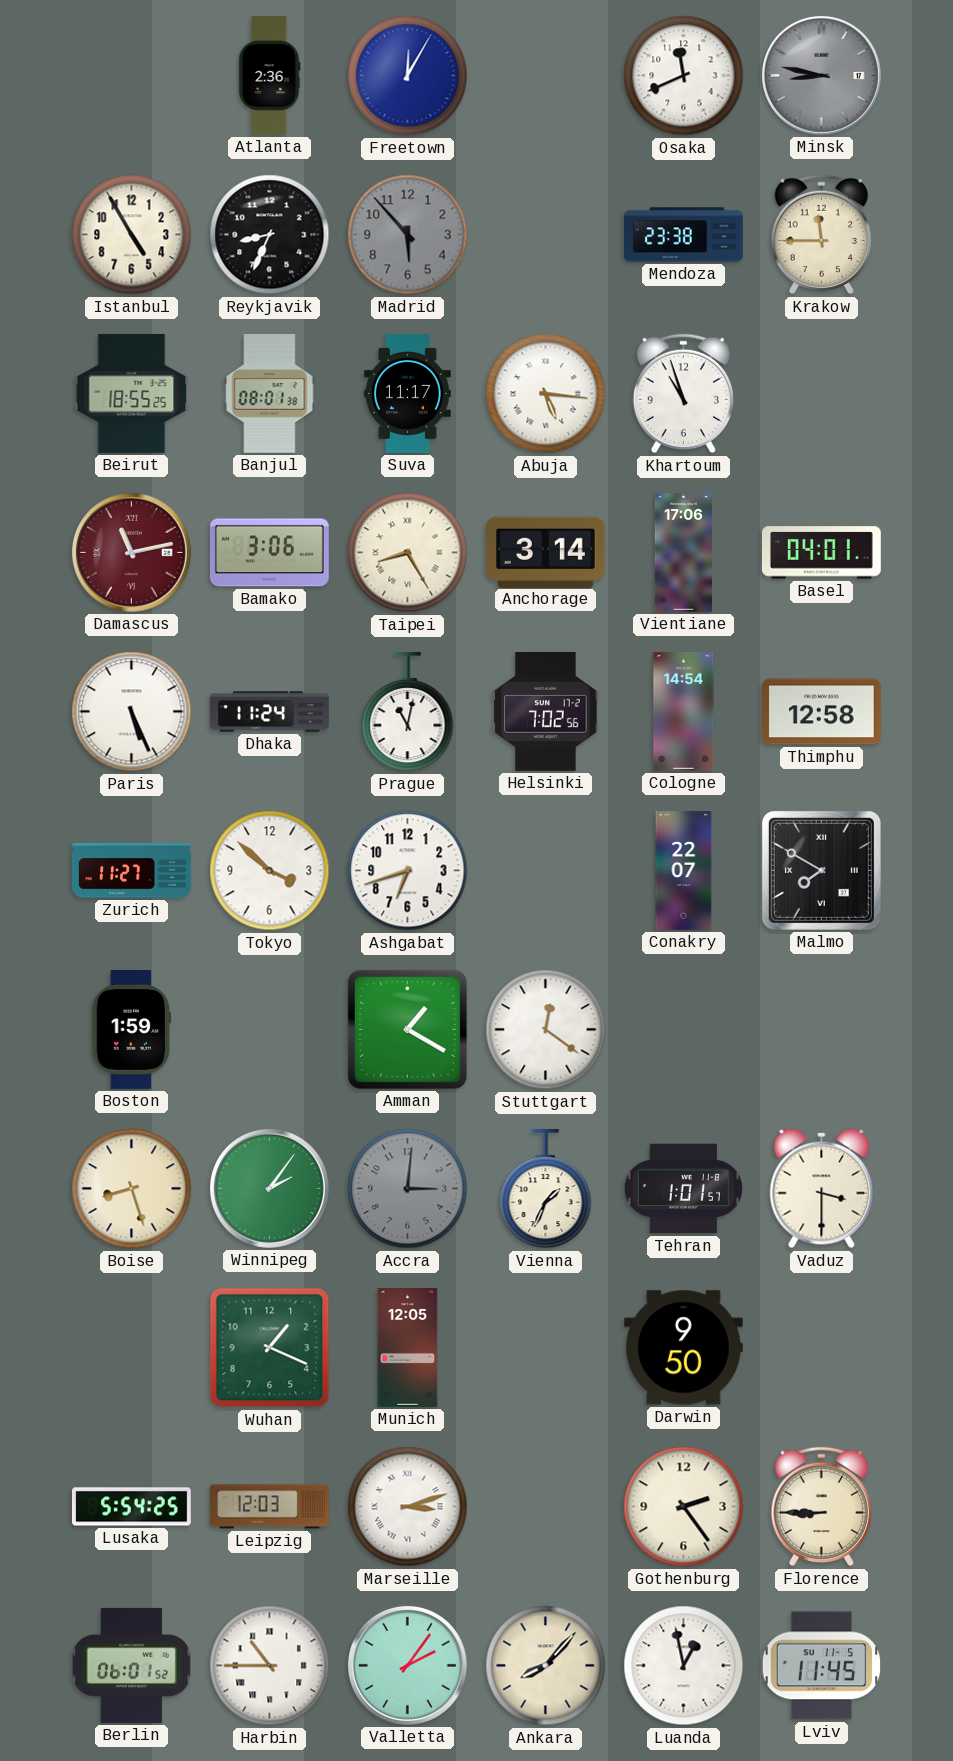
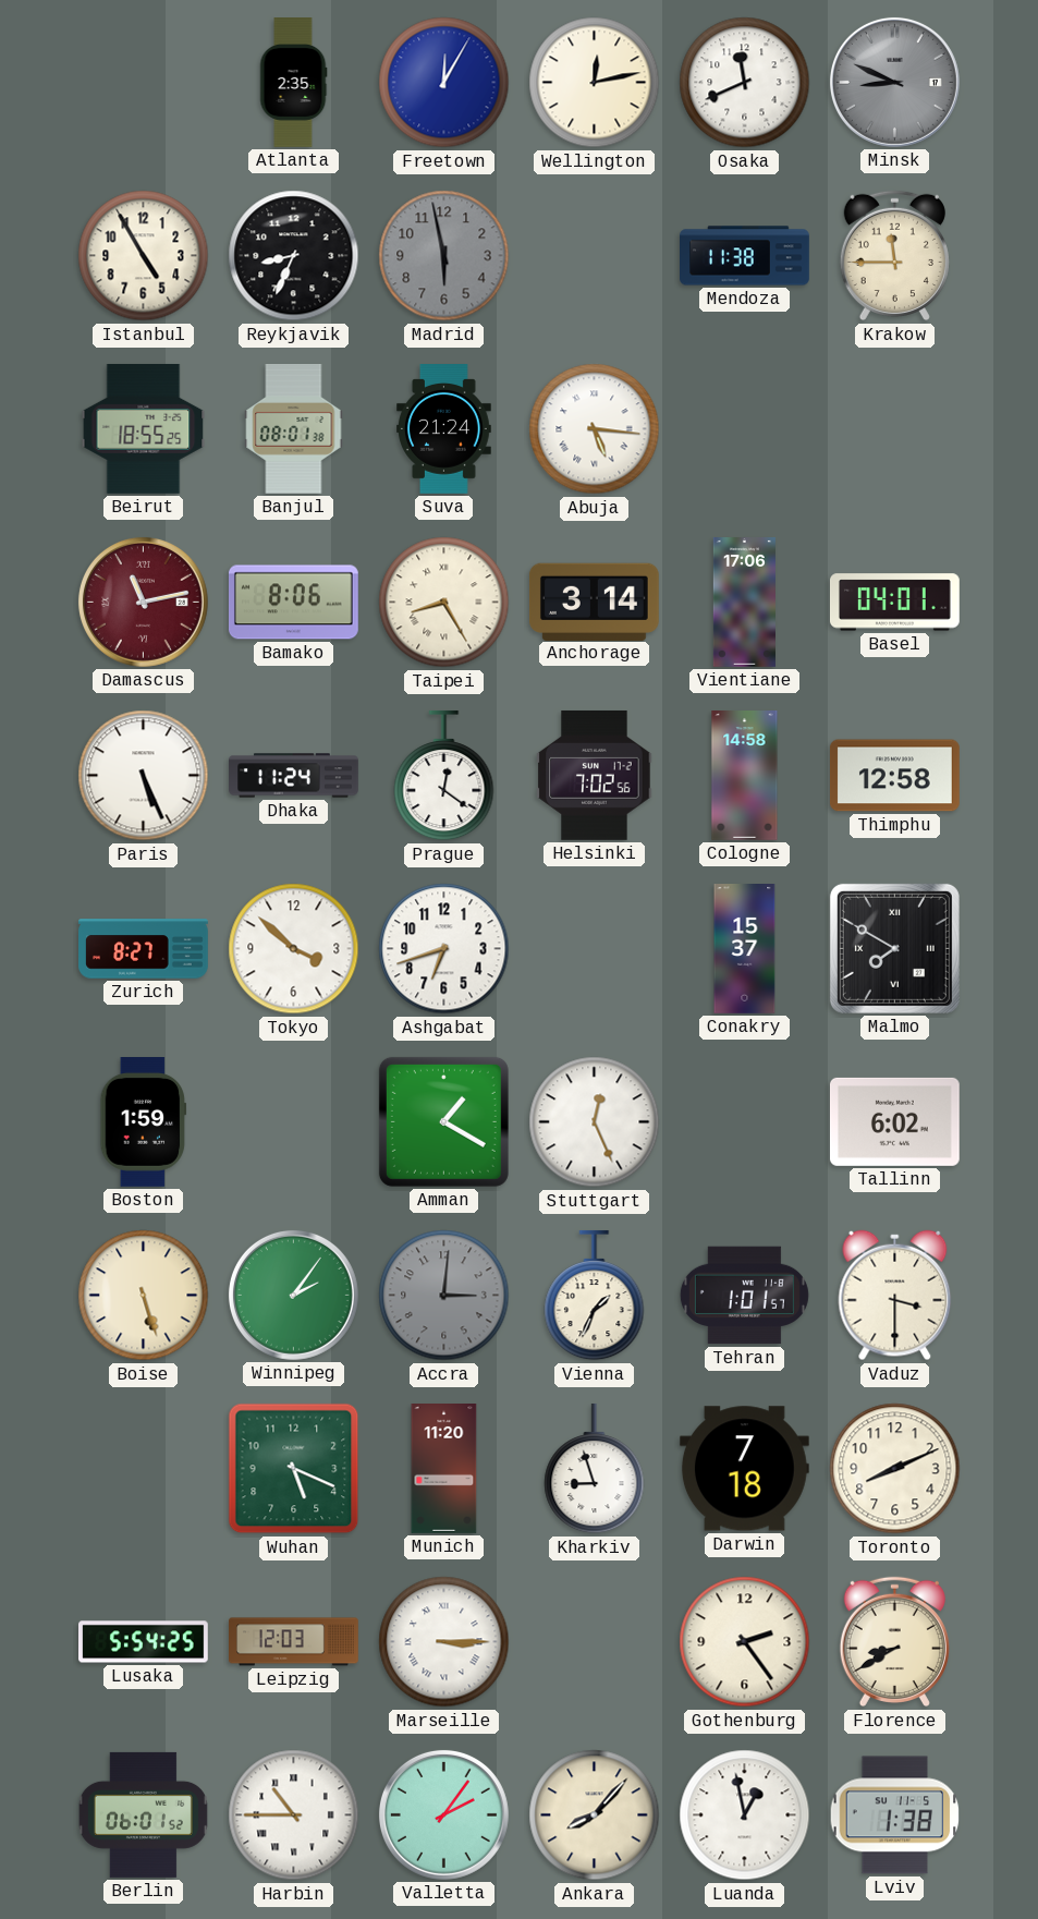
Atlanta: 2:36 -> 2:35 (293, 83)
Wellington: none -> 12:13 (595, 83)
Minsk: 8:47 -> 8:49 (894, 82)
Madrid: 5:53 -> 5:58 (444, 256)
Mendoza: 23:38 -> 11:38 (745, 256)
Suva: 11:17 -> 21:24 (444, 429)
Khartoum: 10:57 -> none (683, 394)
Bamako: 3:06 -> 8:06 (293, 603)
Prague: 11:02 -> 12:21 (444, 776)
Cologne: 14:54 -> 14:58 (745, 776)
Zurich: 11:27 -> 8:27 (144, 949)
Conakry: 22:07 -> 15:37 (745, 949)
Stuttgart: 12:21 -> 12:26 (595, 1122)
Tallinn: none -> 6:02 (894, 1121)
Boise: 8:27 -> 5:27 (144, 1296)
Wuhan: 1:19 -> 5:19 (294, 1469)
Munich: 12:05 -> 11:20 (444, 1469)
Kharkiv: none -> 8:57 (595, 1469)
Darwin: 9:50 -> 7:18 (744, 1469)
Toronto: none -> 8:11 (895, 1469)
Marseille: 3:12 -> 3:15 (444, 1642)
Florence: 8:45 -> 8:40 (894, 1642)
Lviv: 11:45 -> 1:38 (895, 1815)
